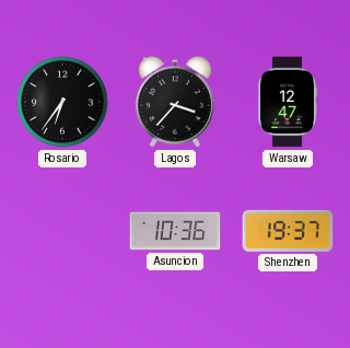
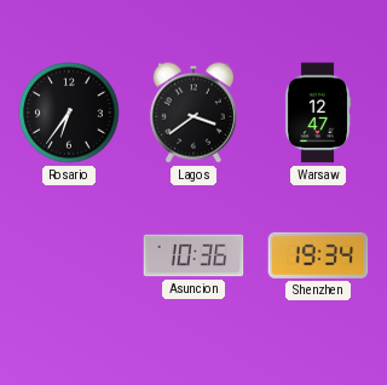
Lagos: 3:37 -> 3:39 (193, 113)
Shenzhen: 19:37 -> 19:34 (318, 255)
